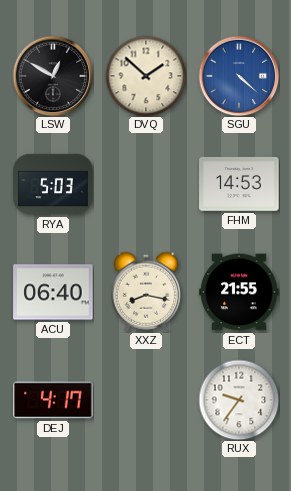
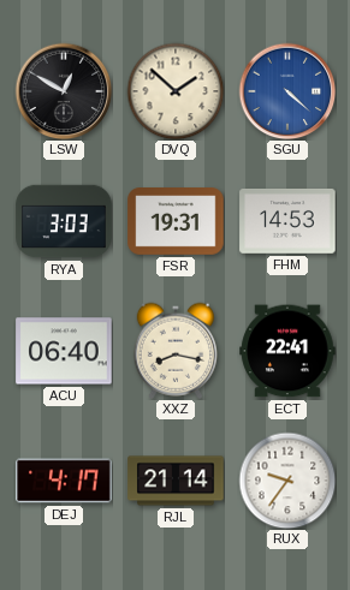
RYA: 5:03 -> 3:03 (64, 221)
FSR: none -> 19:31 (176, 221)
ECT: 21:55 -> 22:41 (287, 351)
RJL: none -> 21:14 (176, 481)
